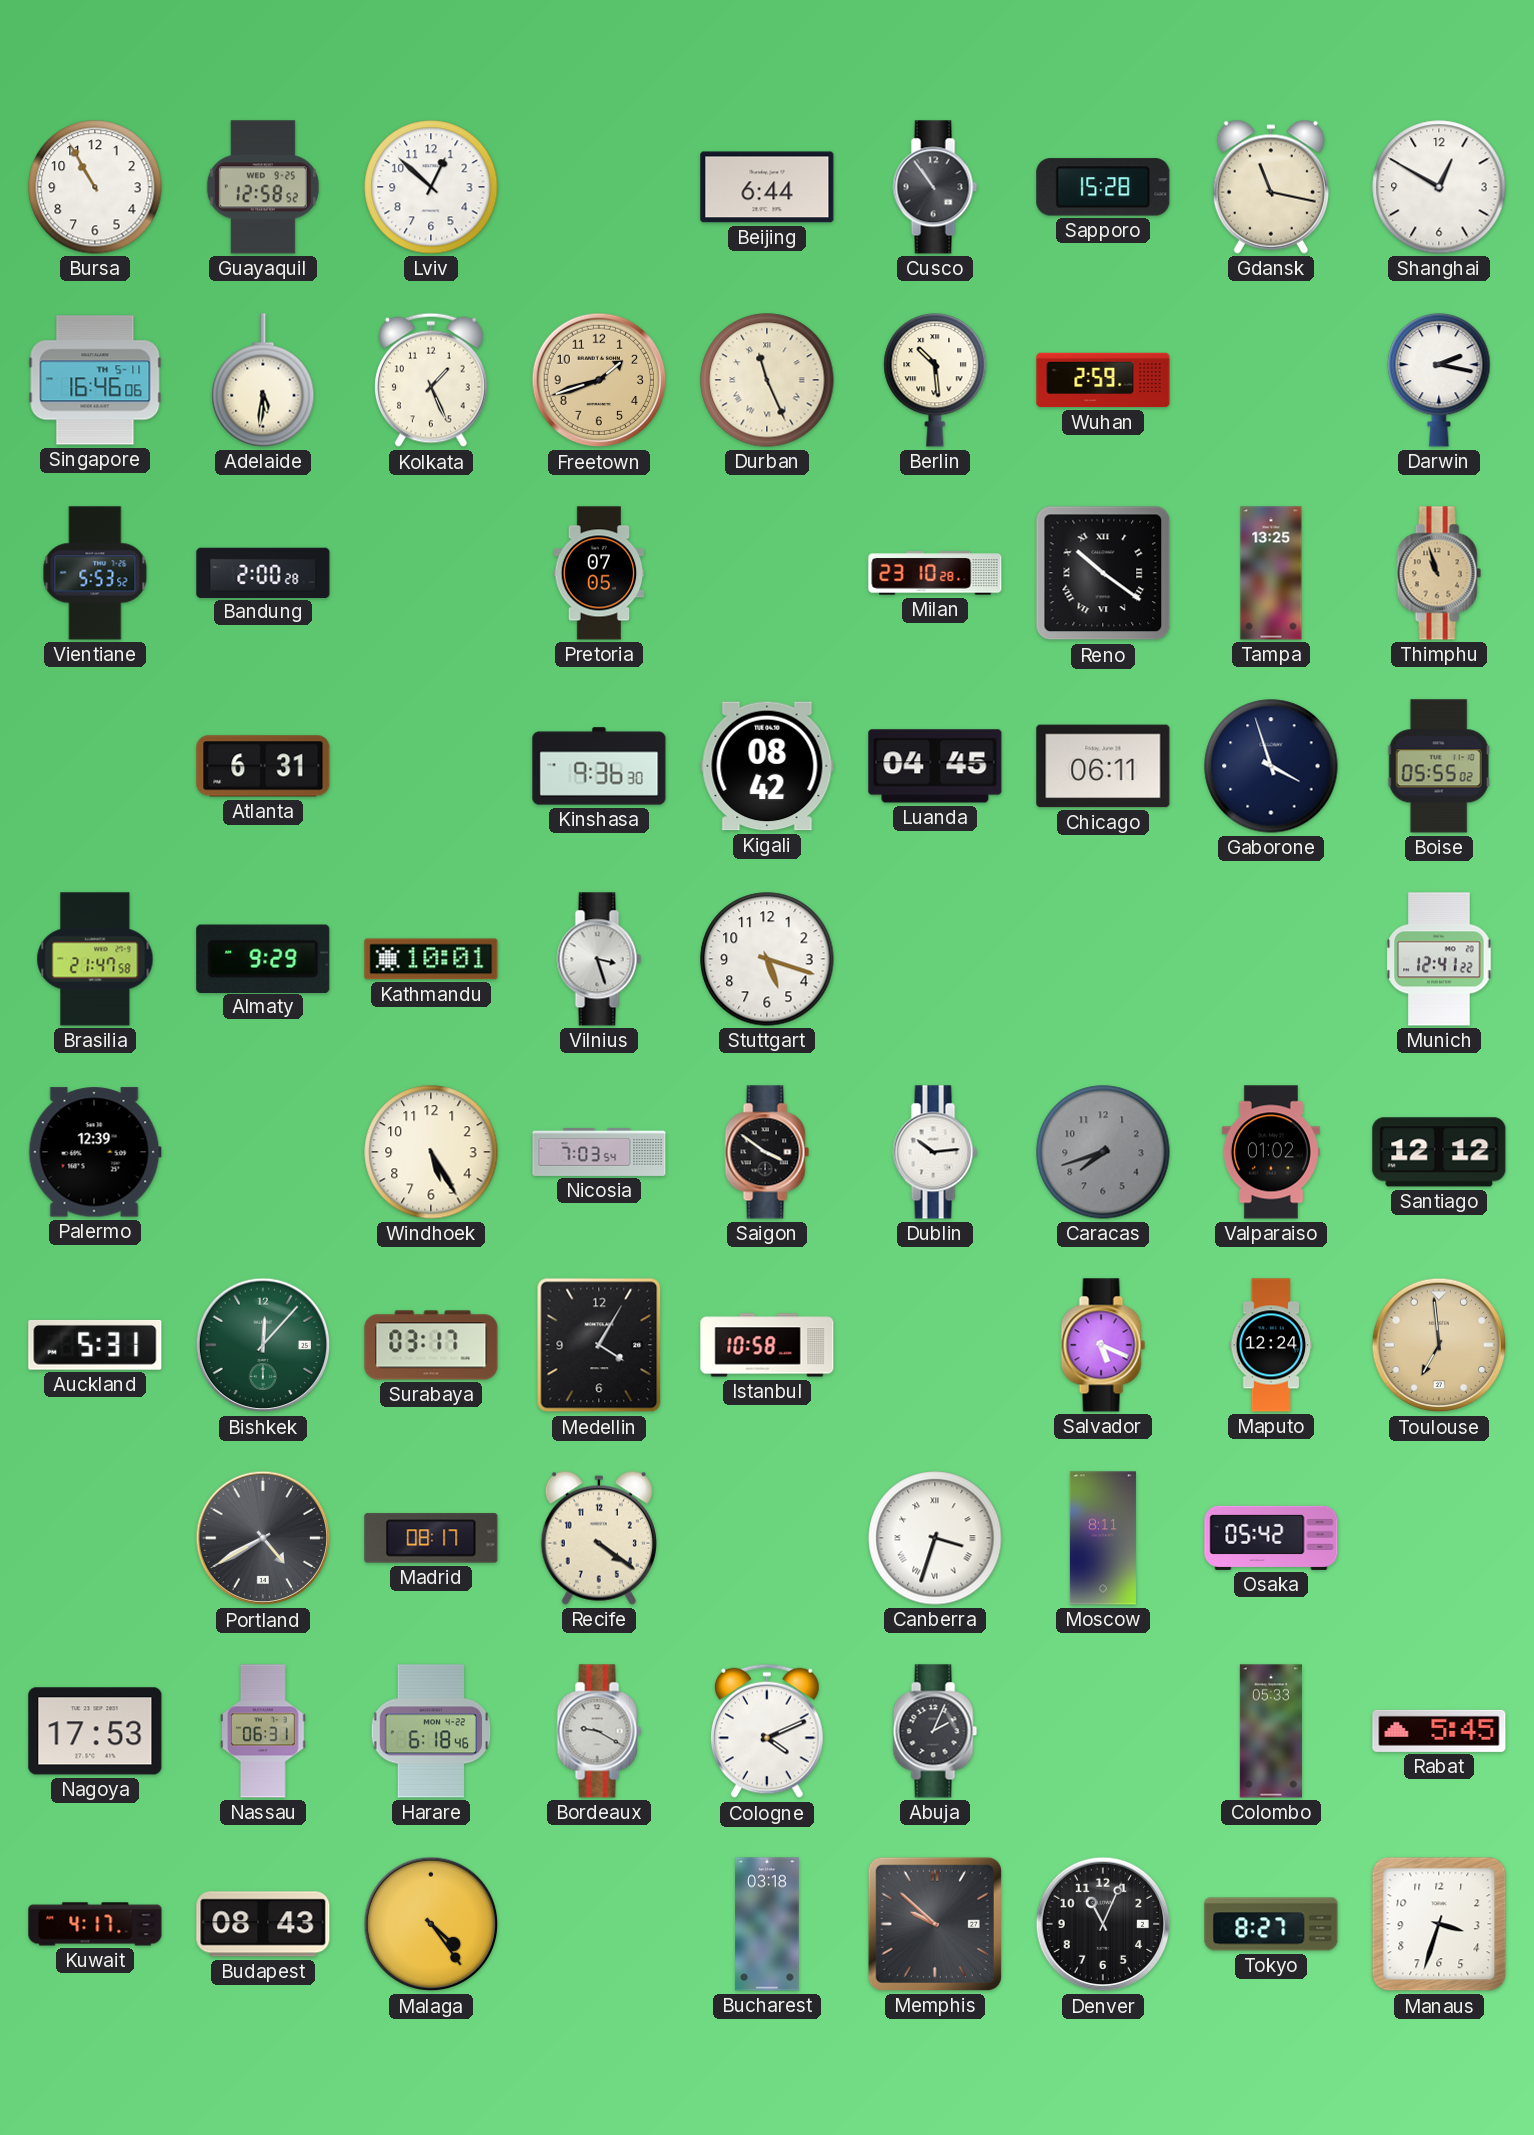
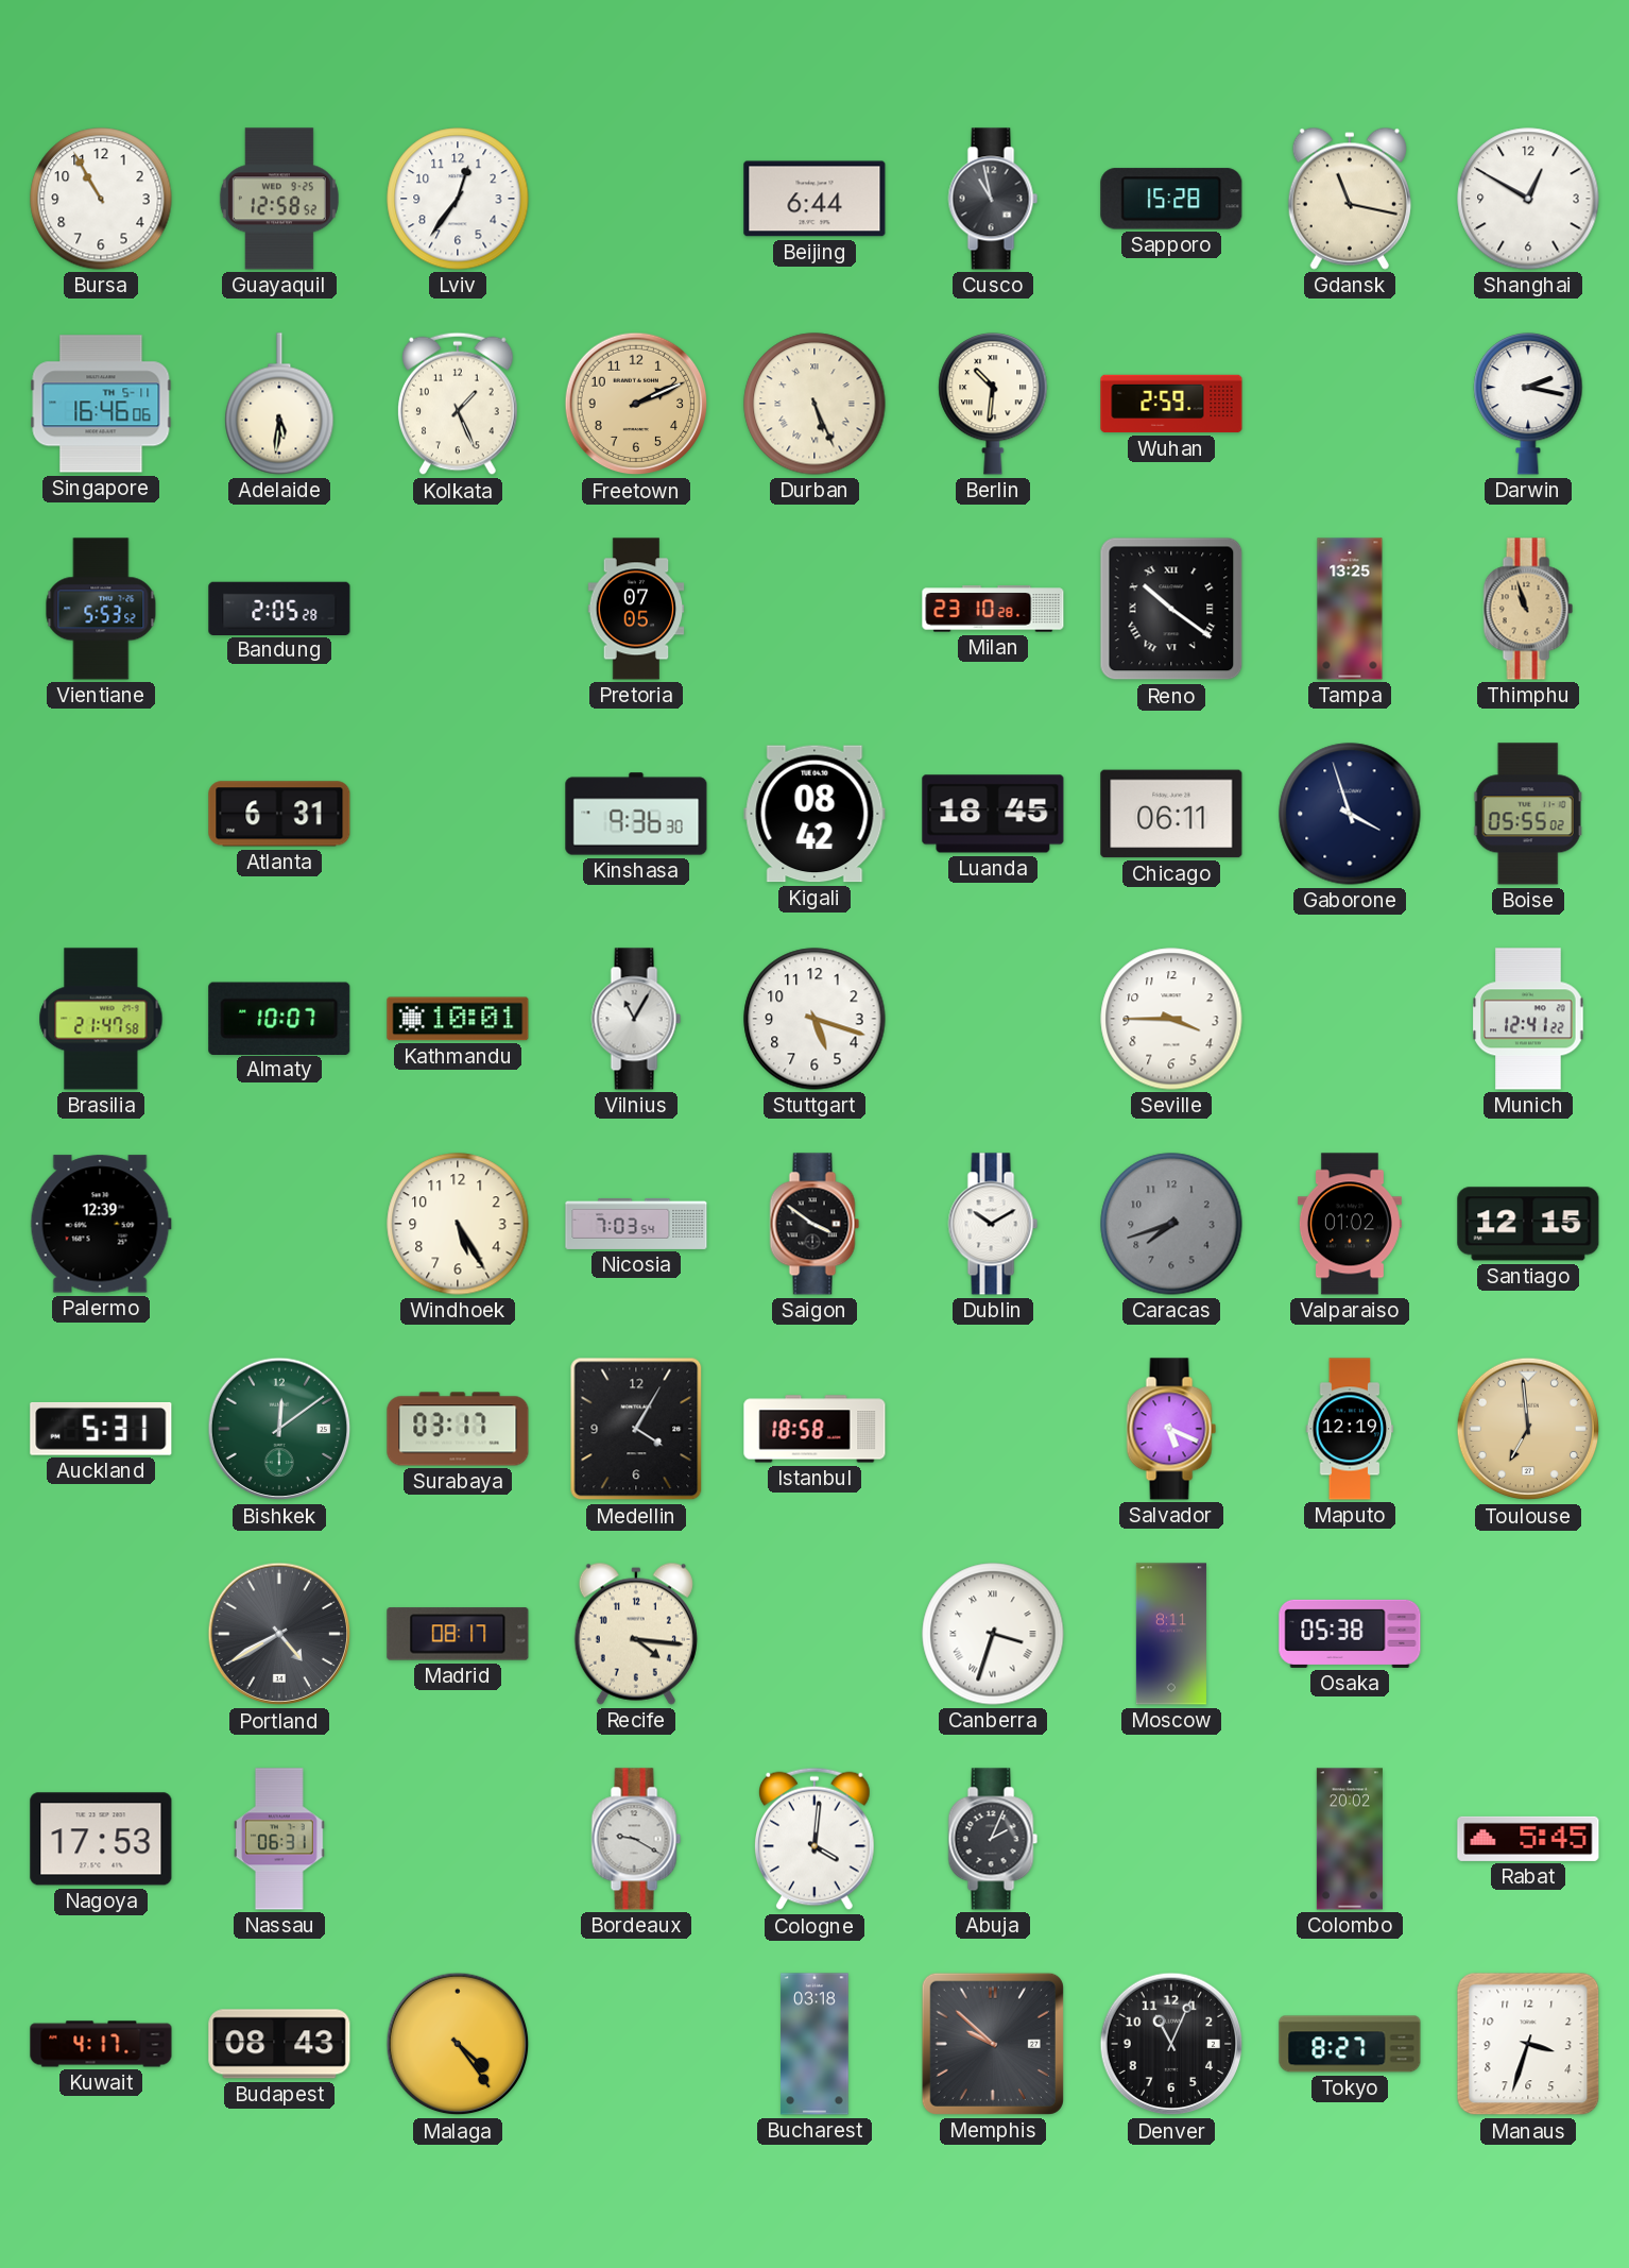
Lviv: 12:52 -> 12:36 (458, 199)
Cusco: 10:54 -> 10:58 (993, 199)
Freetown: 1:42 -> 2:11 (636, 404)
Durban: 11:26 -> 5:26 (814, 404)
Berlin: 10:29 -> 10:31 (993, 404)
Bandung: 2:00 -> 2:05 (279, 608)
Luanda: 04:45 -> 18:45 (993, 814)
Almaty: 9:29 -> 10:07 (279, 1018)
Vilnius: 3:27 -> 11:05 (636, 1019)
Seville: none -> 3:45 (1171, 1019)
Dublin: 10:14 -> 10:10 (993, 1224)
Santiago: 12:12 -> 12:15 (1528, 1224)
Bishkek: 12:07 -> 12:09 (279, 1429)
Istanbul: 10:58 -> 18:58 (814, 1429)
Maputo: 12:24 -> 12:19 (1350, 1429)
Recife: 4:21 -> 4:16 (636, 1634)
Osaka: 05:42 -> 05:38 (1350, 1634)
Harare: 6:18 -> none (431, 1731)
Cologne: 4:11 -> 4:01 (816, 1839)
Colombo: 05:33 -> 20:02 (1350, 1839)
